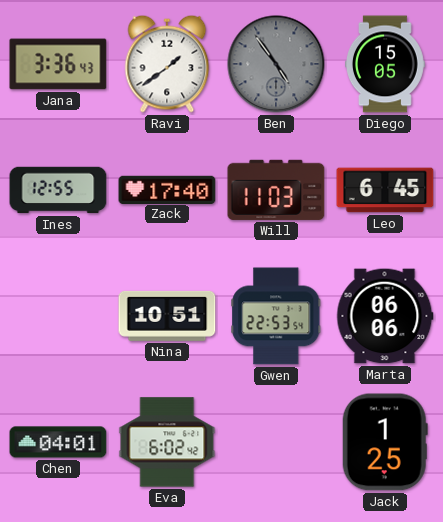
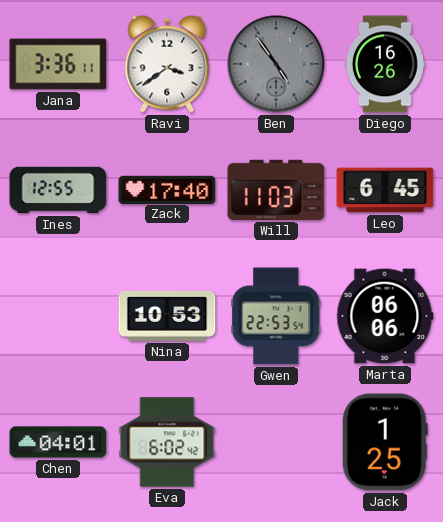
Jana: 3:36:43 -> 3:36:11 (58, 64)
Ravi: 1:39 -> 3:39 (167, 64)
Diego: 15:05 -> 16:26 (386, 64)
Nina: 10:51 -> 10:53 (167, 316)
